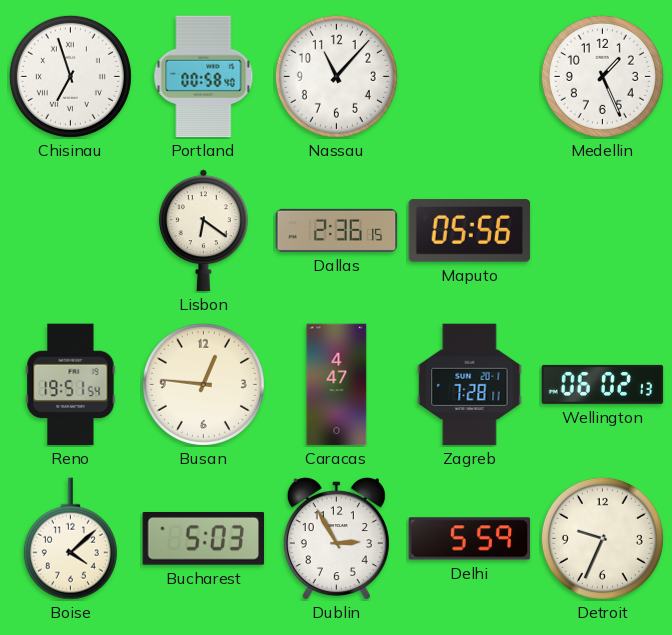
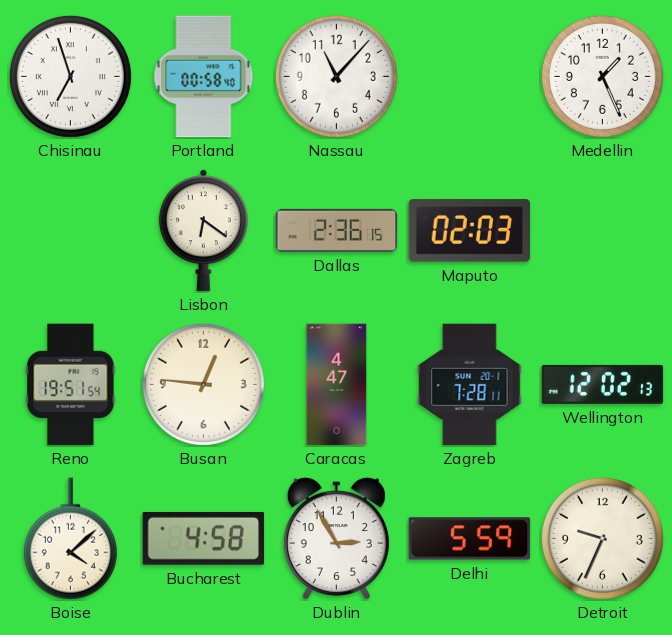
Maputo: 05:56 -> 02:03 (470, 231)
Wellington: 06:02 -> 12:02 (603, 384)
Bucharest: 5:03 -> 4:58 (204, 538)
